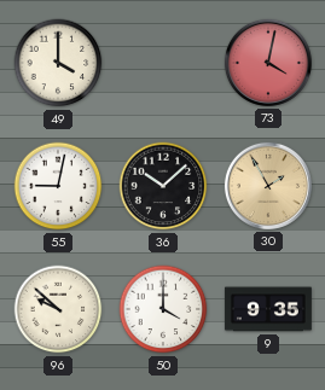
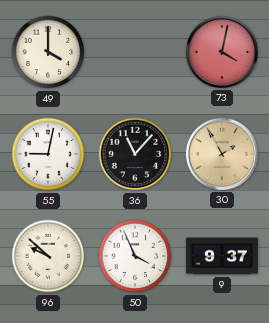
36: 10:08 -> 11:07 (135, 154)
50: 4:00 -> 3:56 (135, 256)
9: 9:35 -> 9:37 (222, 256)
